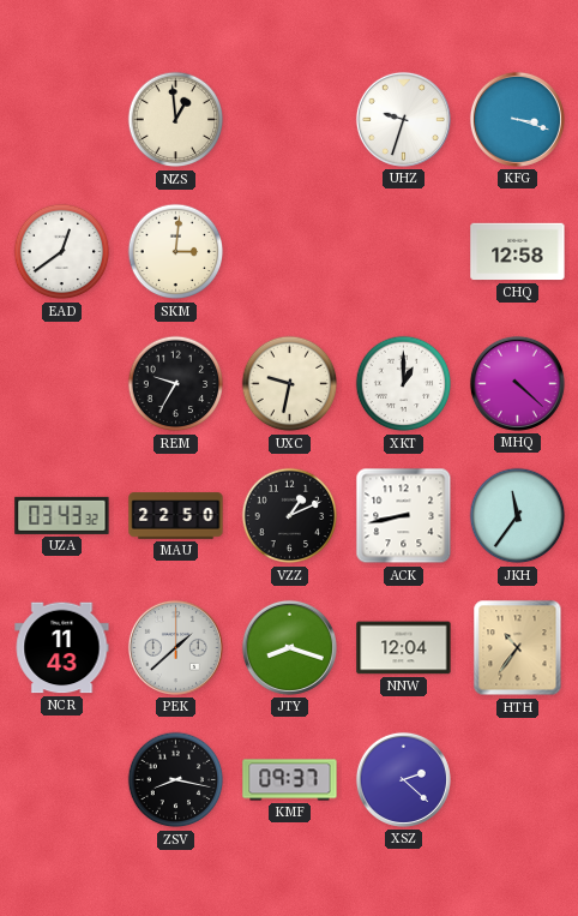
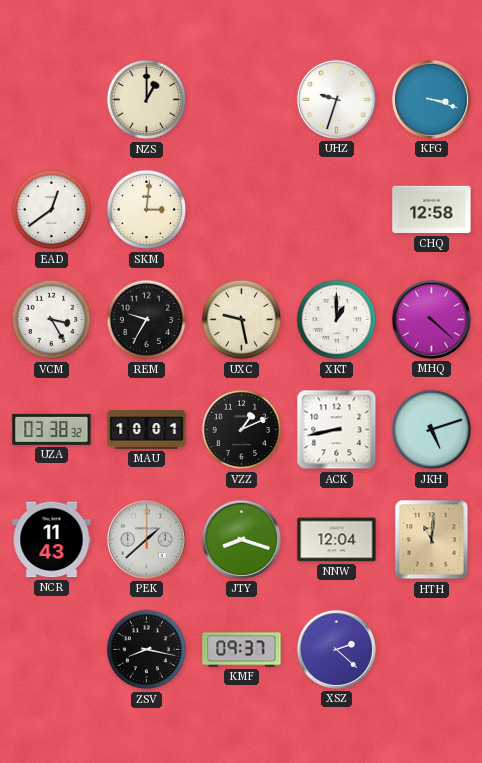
NZS: 12:59 -> 1:00 (147, 100)
VCM: none -> 3:25 (52, 320)
UXC: 9:32 -> 9:28 (242, 320)
UZA: 03:43 -> 03:38 (52, 429)
MAU: 22:50 -> 10:01 (147, 430)
JKH: 11:36 -> 5:12 (432, 430)
HTH: 10:36 -> 11:01 (432, 540)
